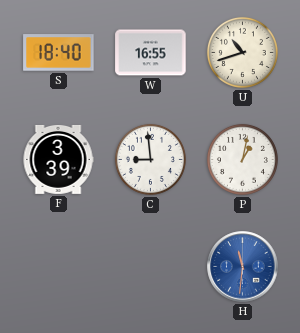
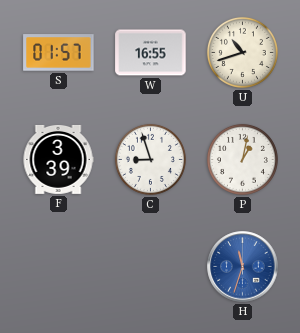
S: 18:40 -> 01:57 (59, 53)
C: 8:59 -> 8:57 (150, 159)
H: 11:31 -> 11:33 (243, 267)
